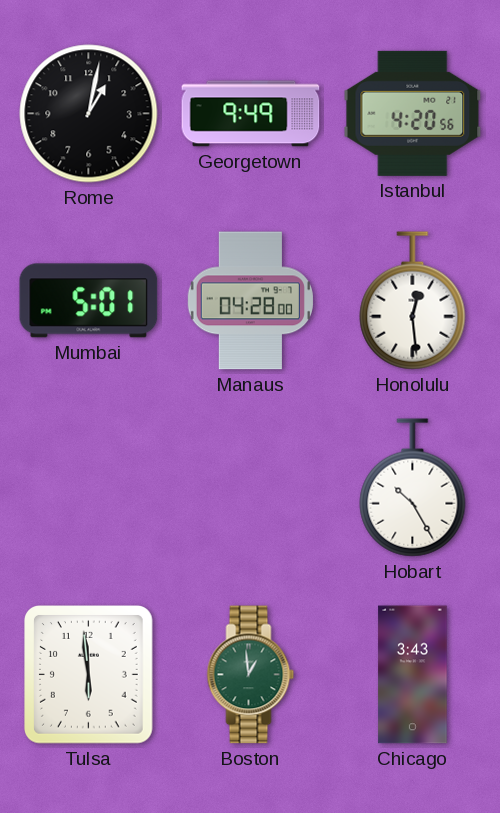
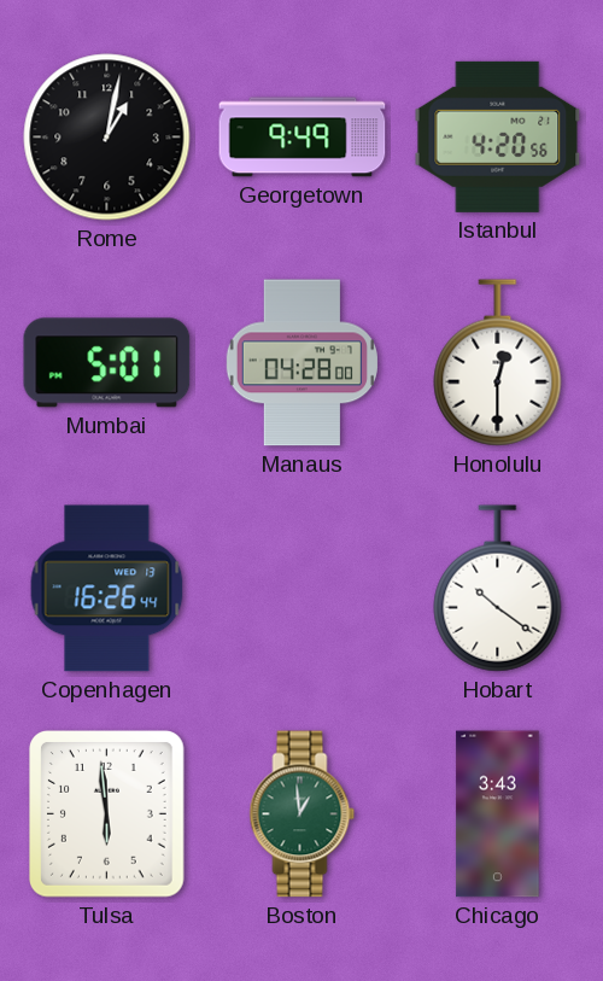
Honolulu: 12:29 -> 12:30 (498, 363)
Copenhagen: none -> 16:26 (107, 589)
Hobart: 10:25 -> 10:21 (498, 589)
